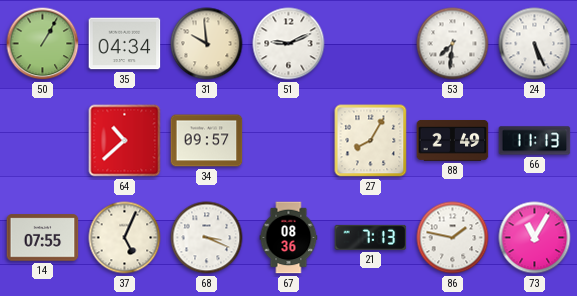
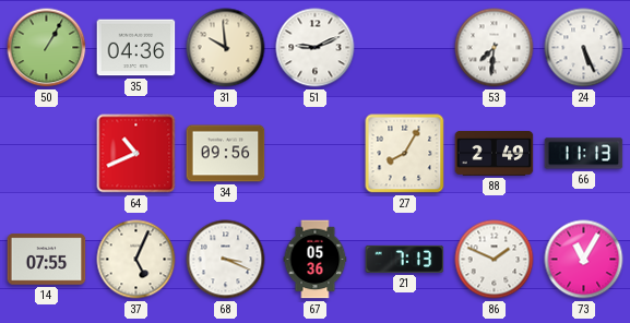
35: 04:34 -> 04:36 (136, 48)
64: 10:38 -> 10:41 (136, 154)
34: 09:57 -> 09:56 (226, 154)
67: 08:36 -> 05:36 (316, 260)
86: 1:47 -> 1:49 (495, 260)
